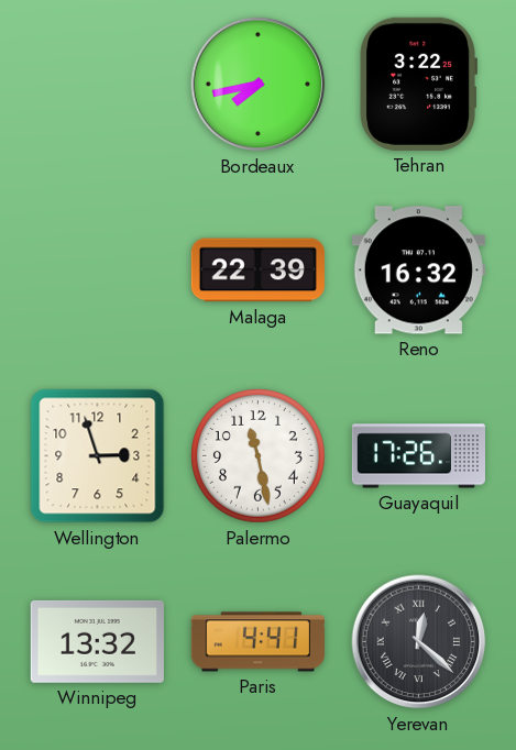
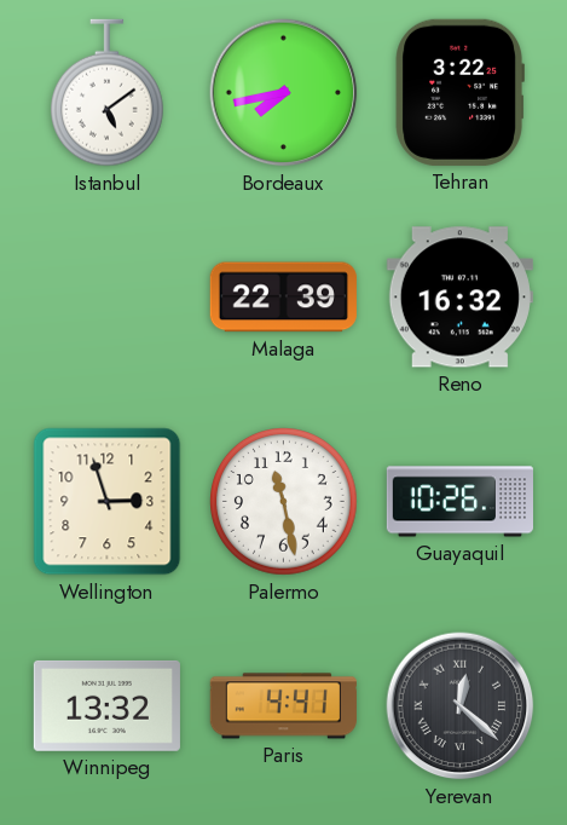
Istanbul: none -> 5:09 (106, 93)
Guayaquil: 17:26 -> 10:26 (459, 502)
